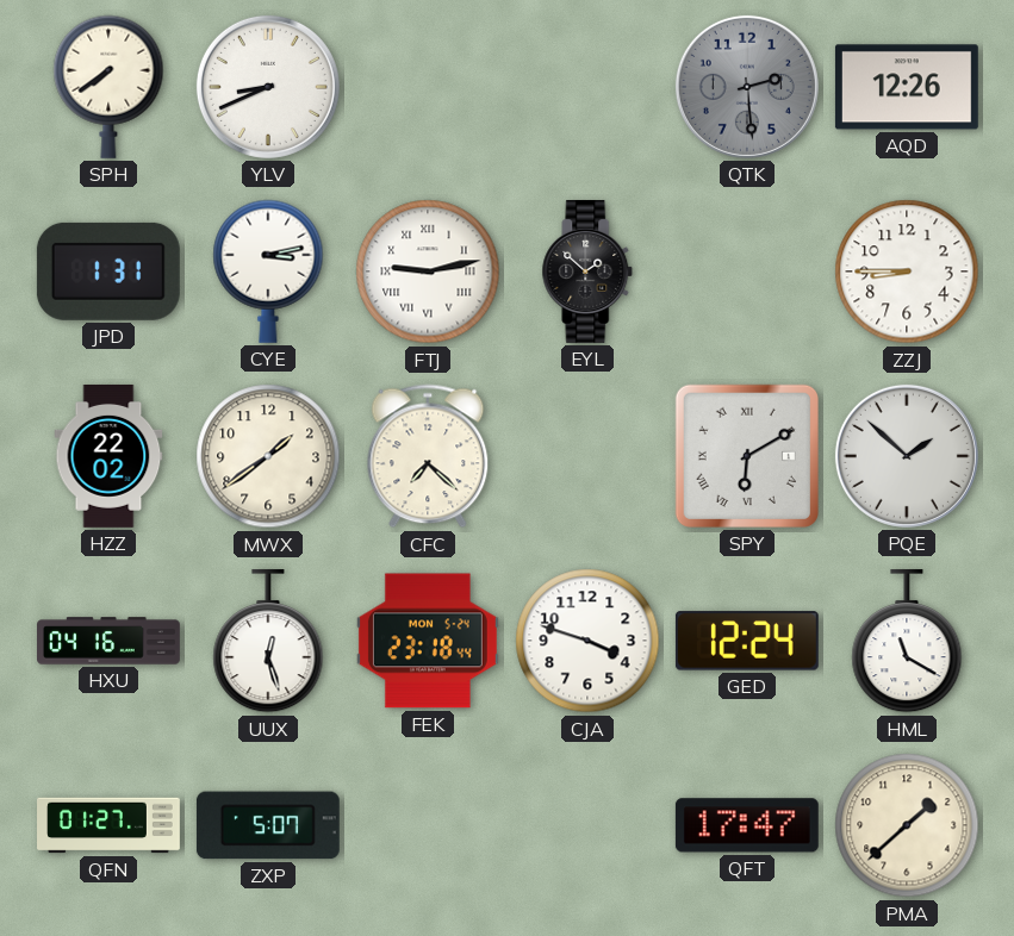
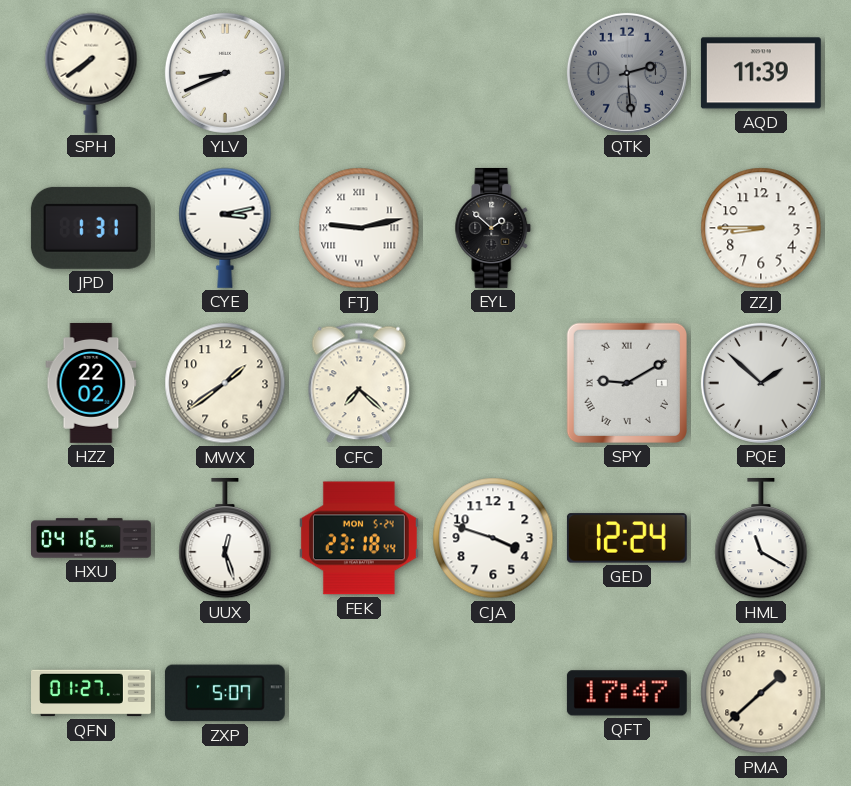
AQD: 12:26 -> 11:39 (761, 73)
SPY: 6:10 -> 9:10 (627, 383)
